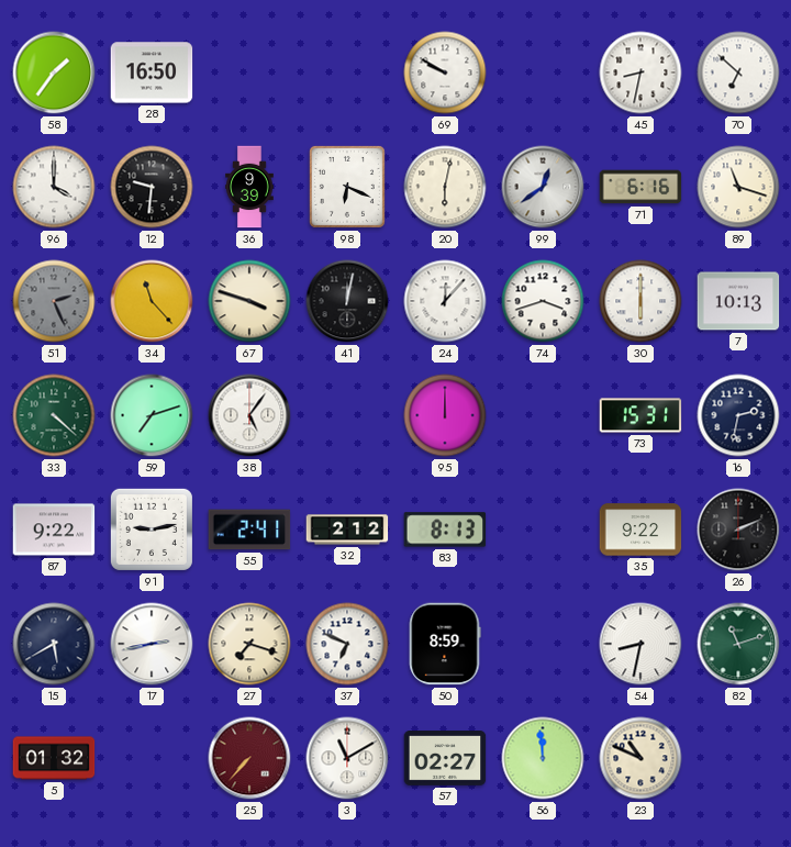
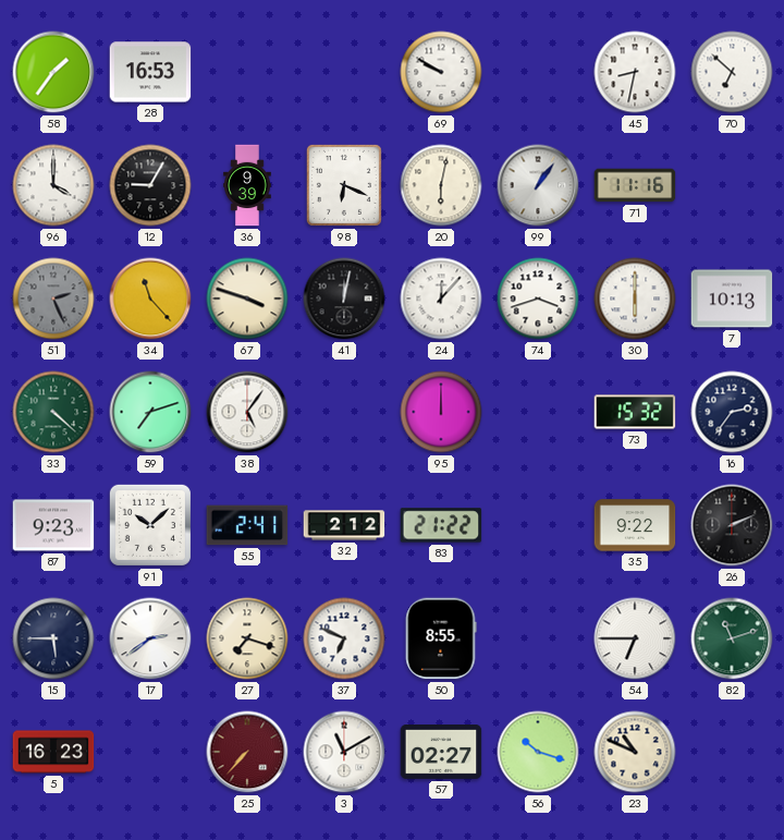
28: 16:50 -> 16:53 (150, 72)
12: 9:31 -> 9:05 (150, 185)
99: 12:39 -> 1:06 (538, 185)
71: 6:16 -> 11:16 (635, 185)
89: 11:18 -> none (738, 187)
73: 15:31 -> 15:32 (635, 412)
16: 2:32 -> 2:36 (732, 412)
87: 9:22 -> 9:23 (53, 525)
91: 9:13 -> 10:08 (150, 525)
83: 8:13 -> 21:22 (441, 525)
15: 5:40 -> 5:45 (53, 638)
17: 2:43 -> 2:39 (150, 638)
50: 8:59 -> 8:55 (441, 638)
54: 8:32 -> 6:45 (635, 638)
5: 01:32 -> 16:23 (53, 752)
56: 11:59 -> 10:18 (538, 752)
